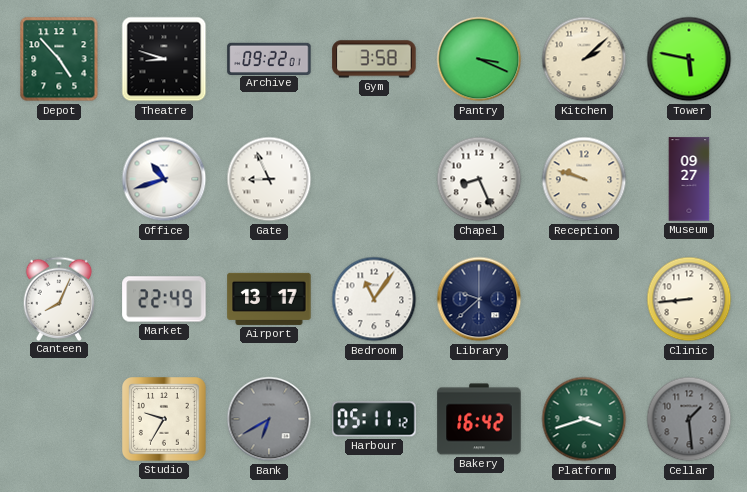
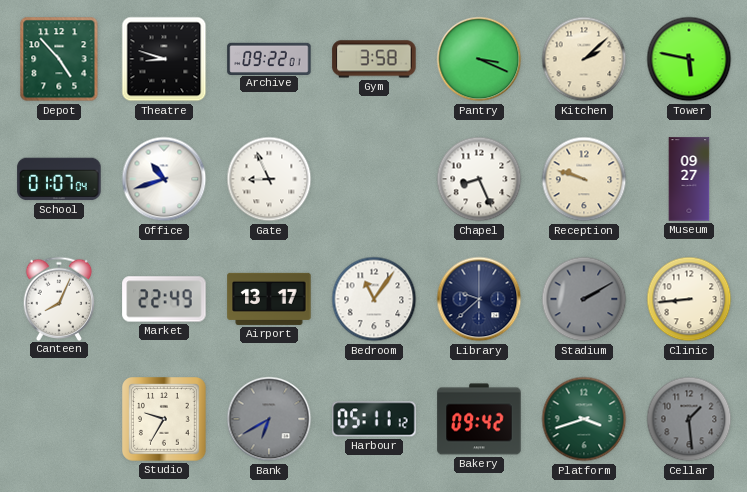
School: none -> 01:07 (59, 179)
Stadium: none -> 2:10 (584, 299)
Bakery: 16:42 -> 09:42 (479, 419)
